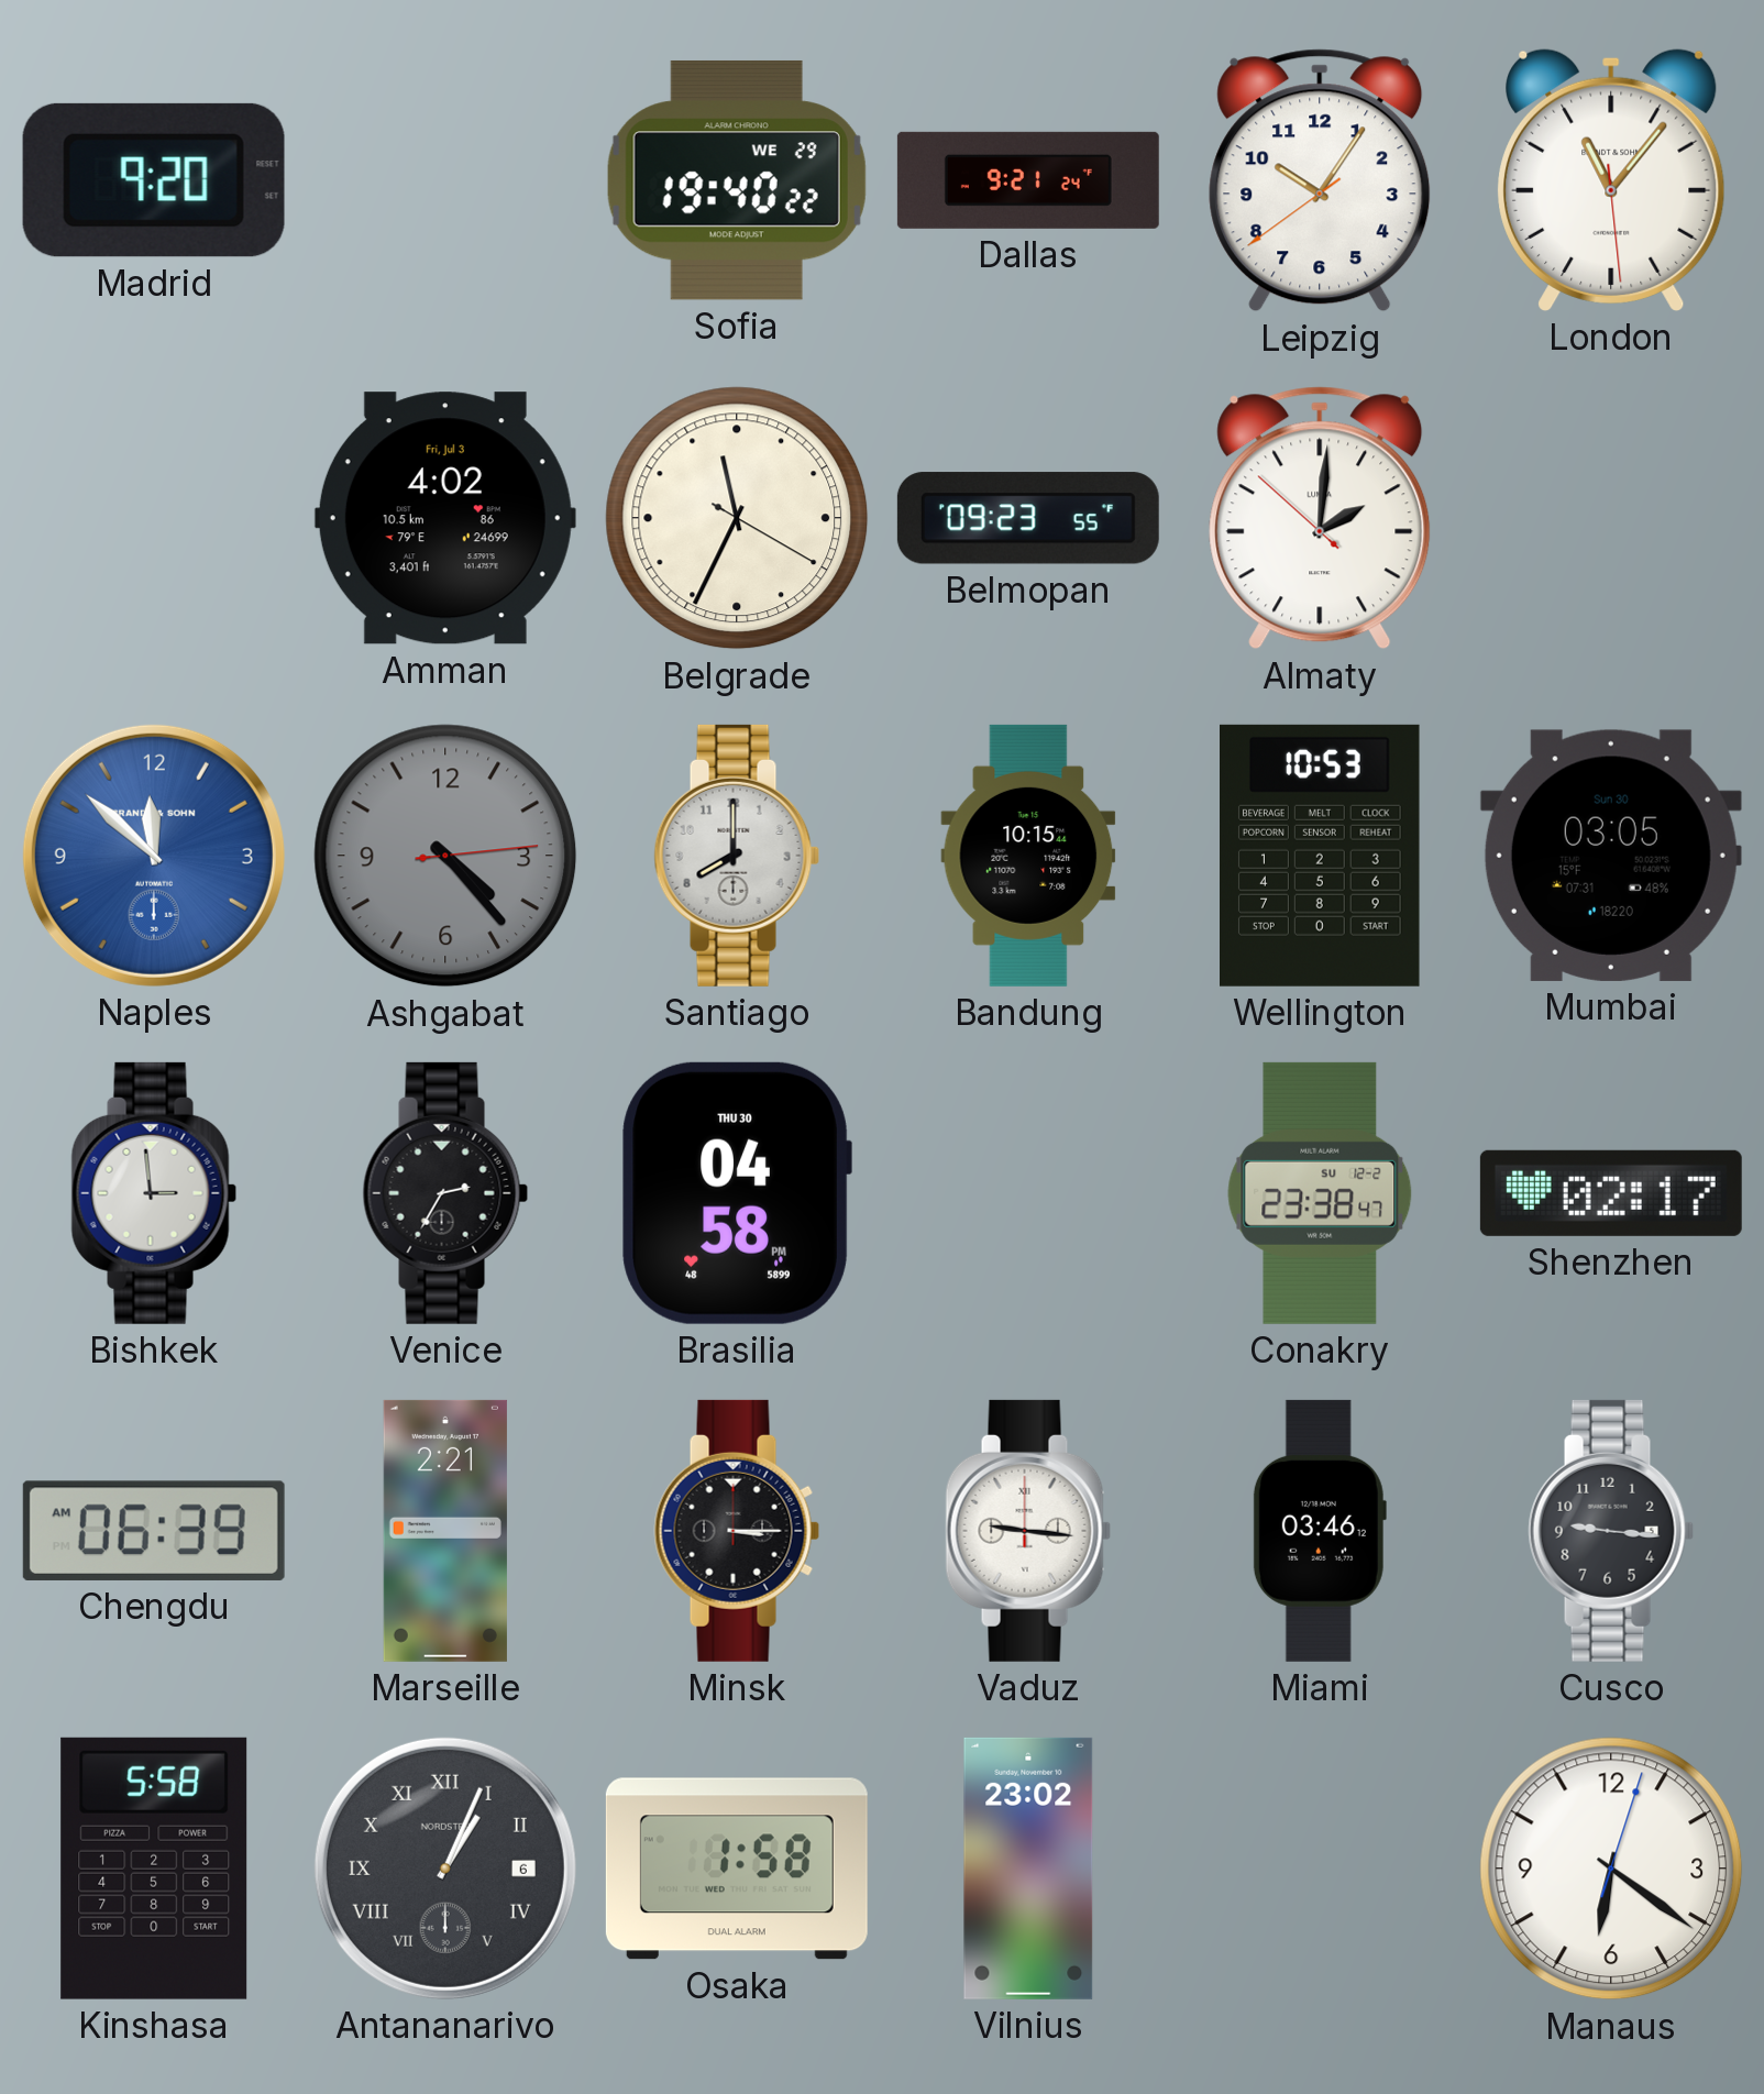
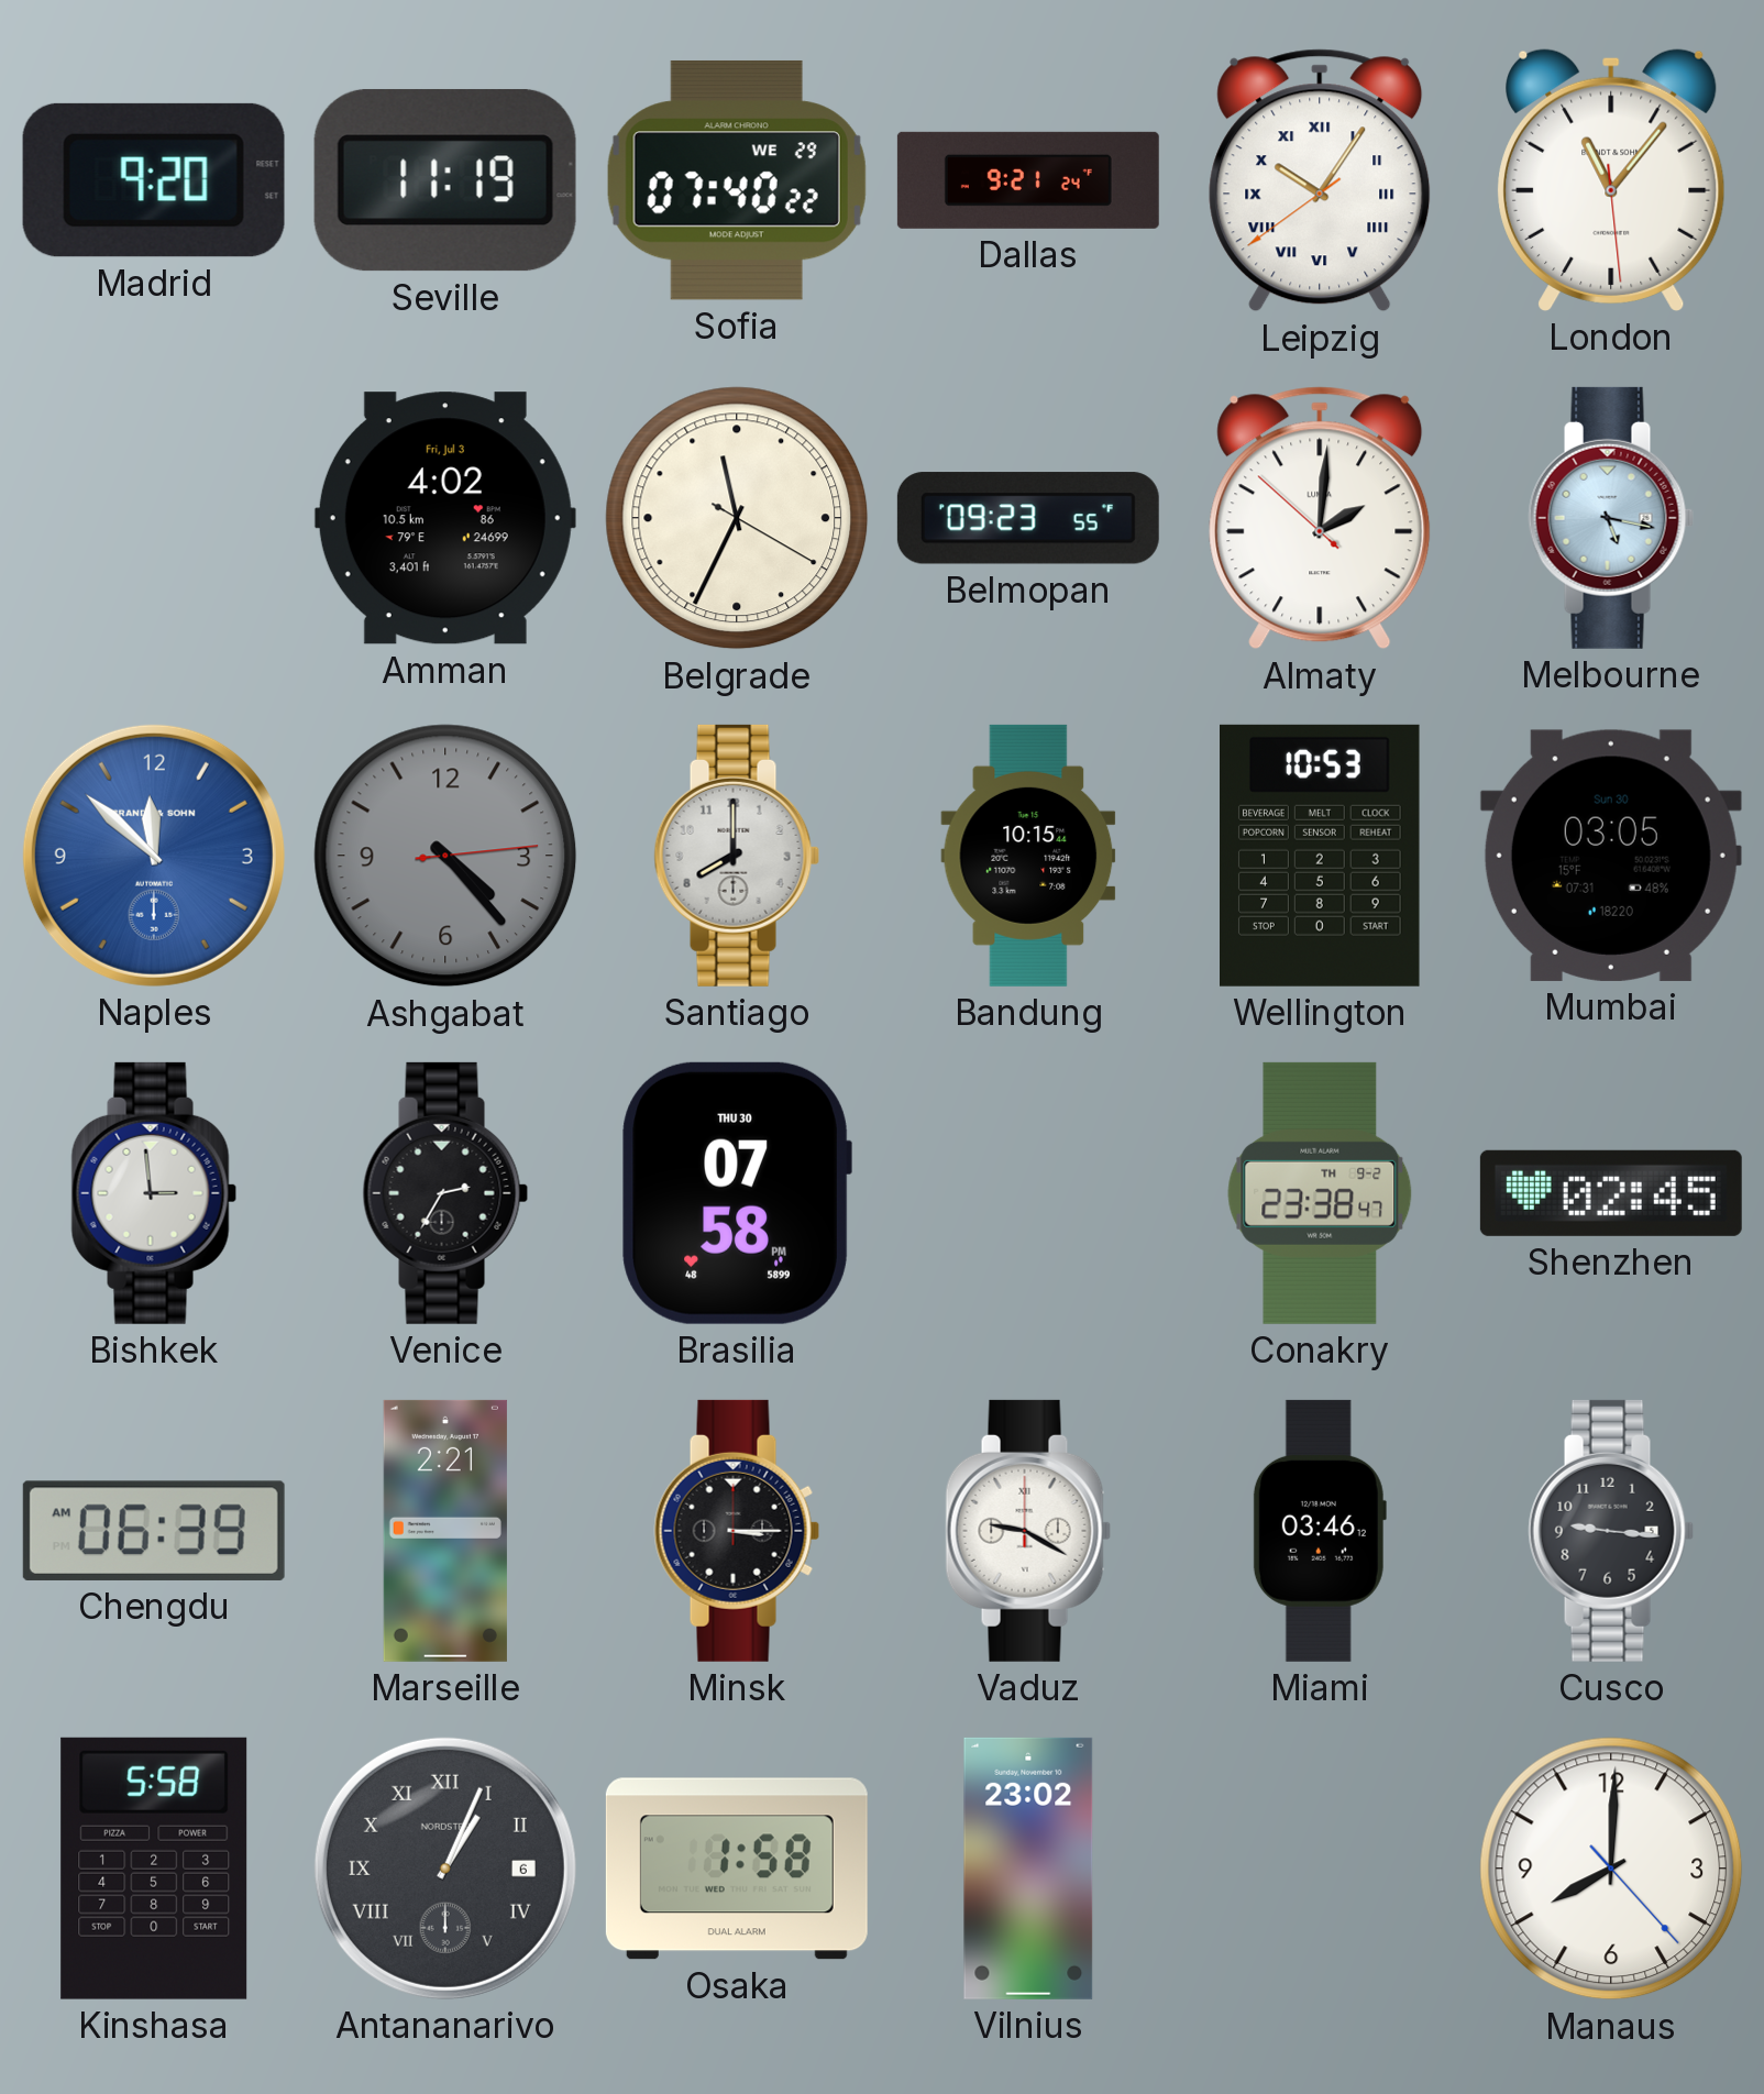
Seville: none -> 11:19 (445, 180)
Sofia: 19:40 -> 07:40 (737, 180)
Leipzig numerals: Arabic -> Roman (1320, 180)
Melbourne: none -> 5:17 (1611, 518)
Brasilia: 04:58 -> 07:58 (737, 1193)
Conakry date: SU 12-2 -> TH 9-2 (1320, 1193)
Shenzhen: 02:17 -> 02:45 (1611, 1193)
Vaduz: 9:16 -> 9:20 (1028, 1531)
Manaus: 6:21 -> 8:00 (1611, 1869)
